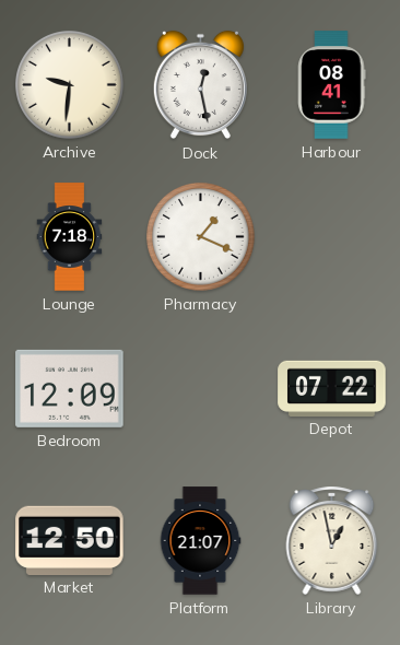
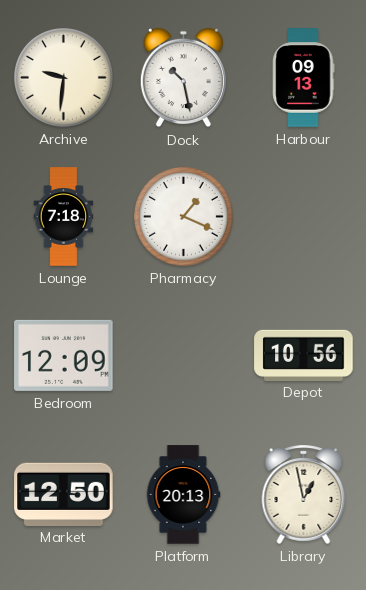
Dock: 12:28 -> 10:28 (183, 78)
Harbour: 08:41 -> 09:13 (304, 78)
Depot: 07:22 -> 10:56 (304, 355)
Platform: 21:07 -> 20:13 (183, 495)
